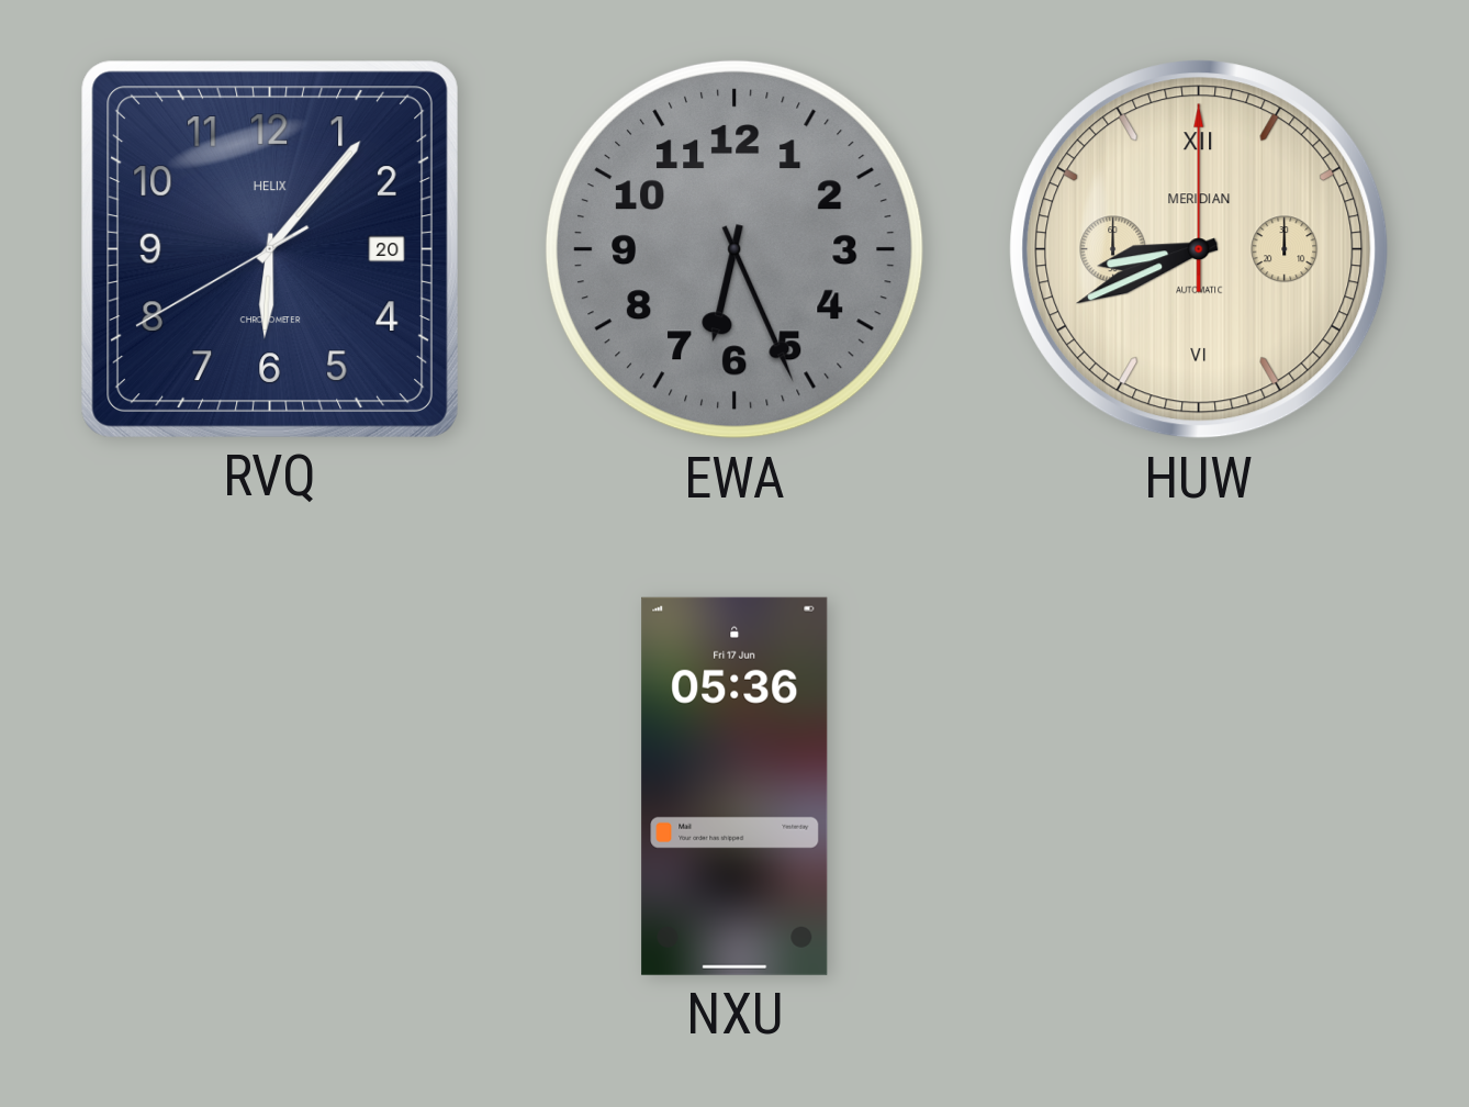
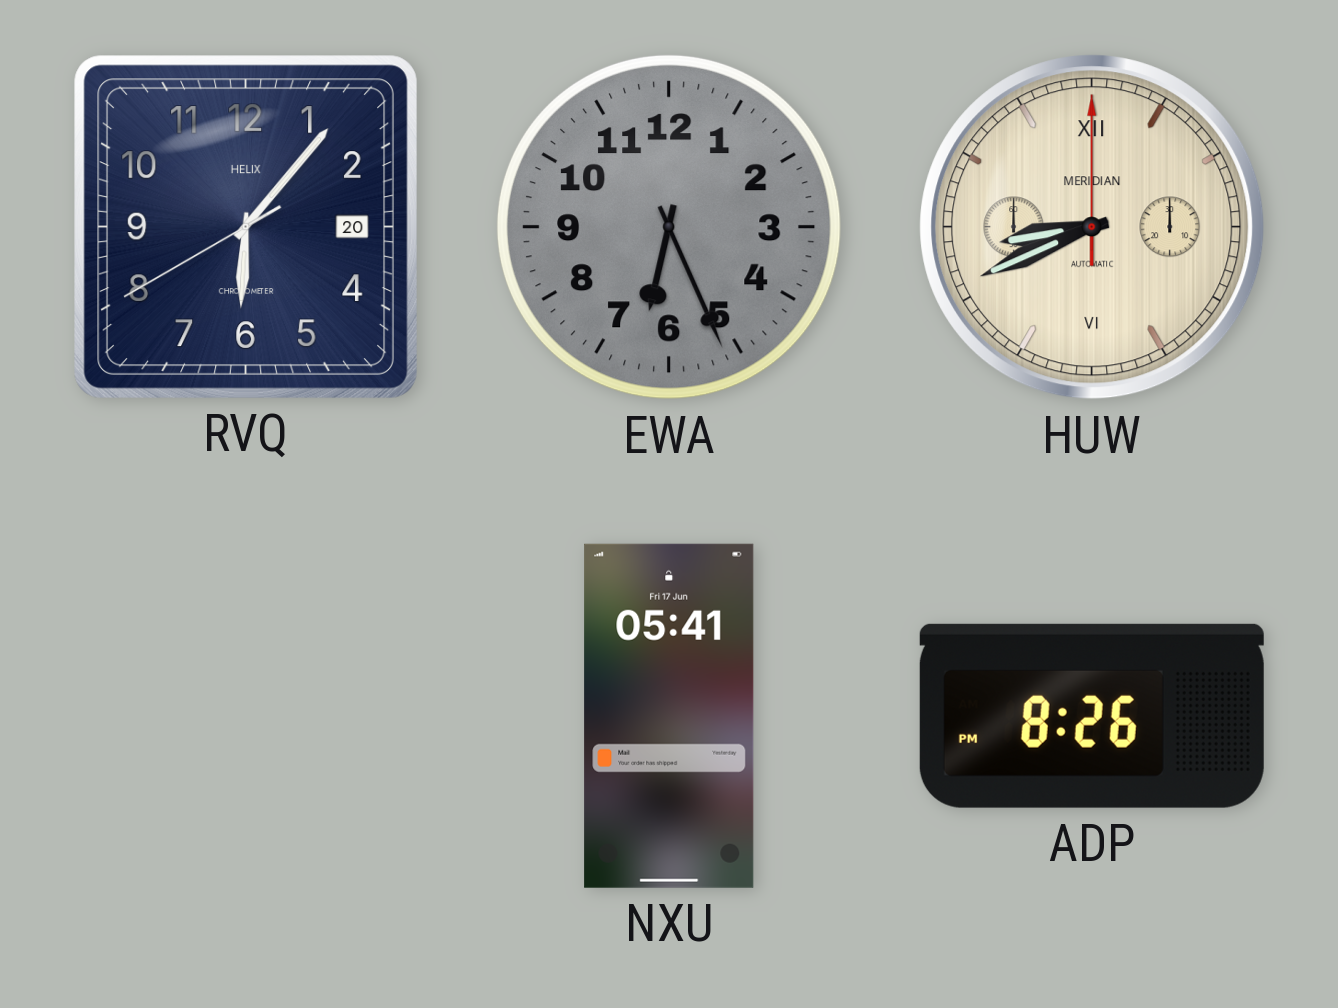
NXU: 05:36 -> 05:41 (669, 716)
ADP: none -> 8:26 (1092, 716)
